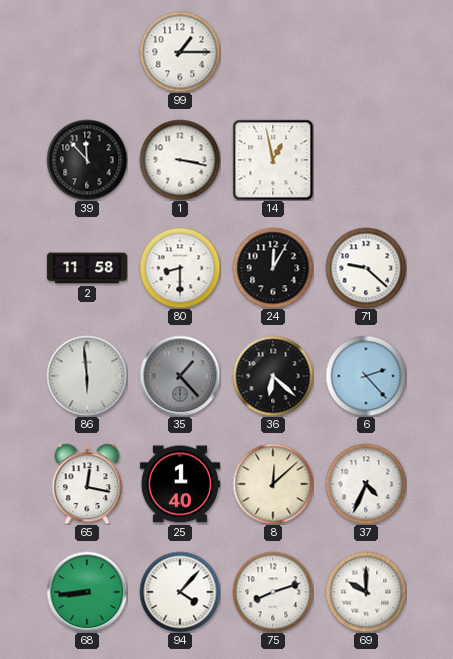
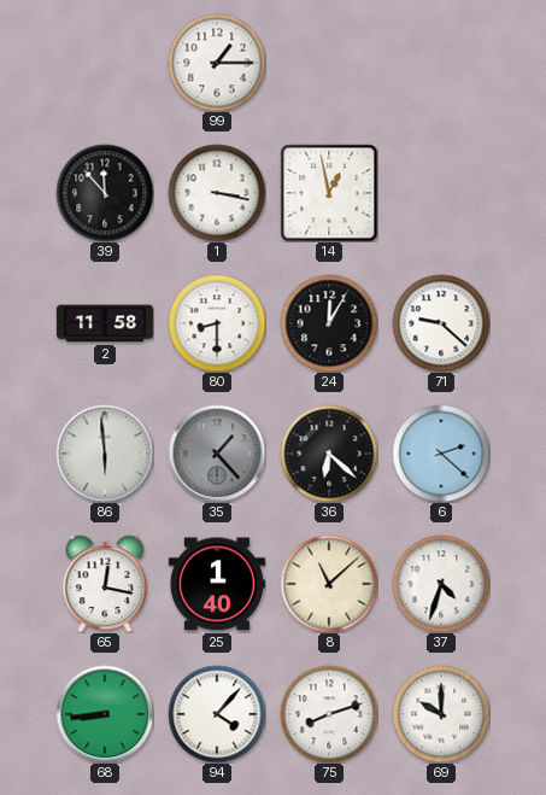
6: 2:23 -> 2:22 (441, 454)
8: 12:08 -> 11:08 (329, 584)
37: 4:34 -> 4:33 (441, 584)
